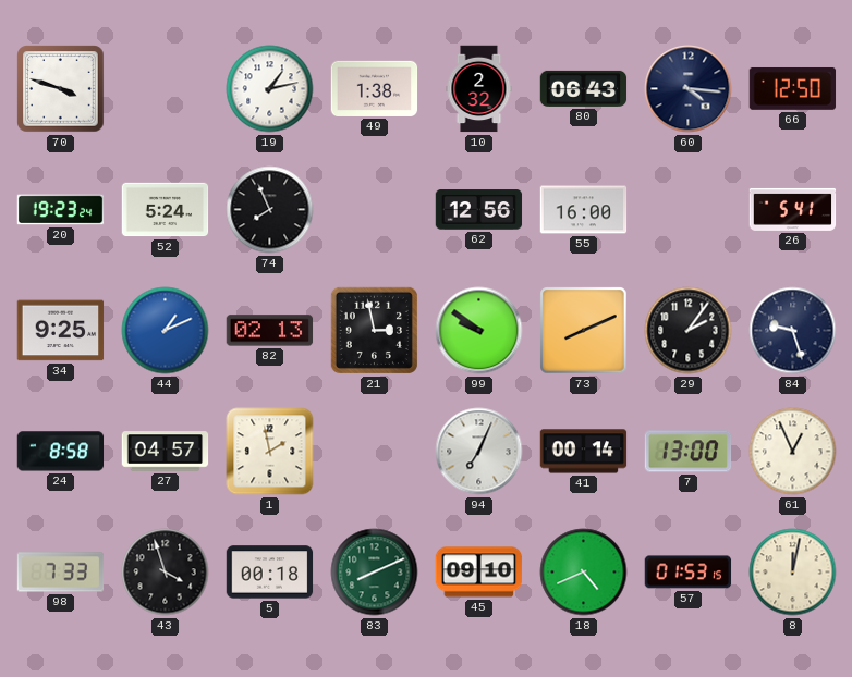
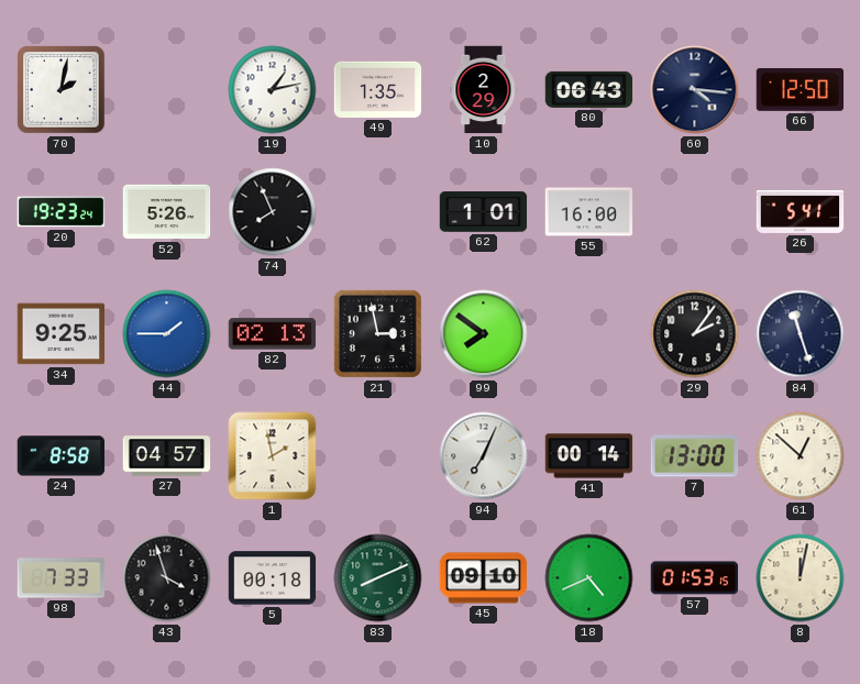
70: 3:48 -> 2:02 (62, 90)
49: 1:38 -> 1:35 (378, 89)
10: 2:32 -> 2:29 (484, 90)
52: 5:24 -> 5:26 (167, 212)
62: 12:56 -> 1:01 (484, 212)
44: 1:11 -> 1:45 (167, 334)
99: 9:51 -> 7:51 (484, 334)
73: 8:11 -> none (584, 331)
84: 9:27 -> 11:27 (801, 334)
61: 12:56 -> 12:52 (801, 456)
